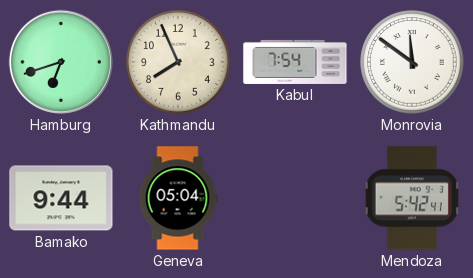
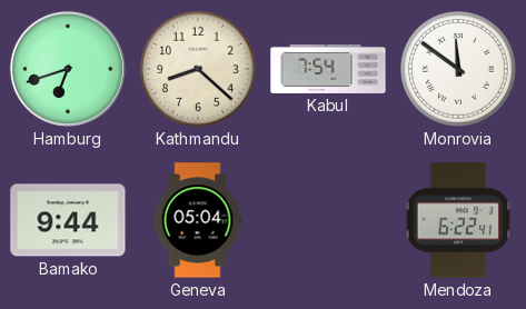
Kathmandu: 7:56 -> 8:22 (199, 69)
Mendoza: 5:42 -> 6:22 (458, 220)
